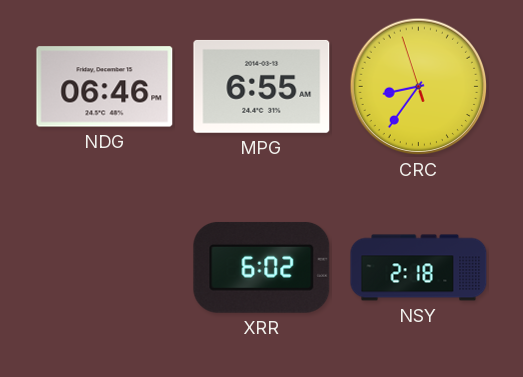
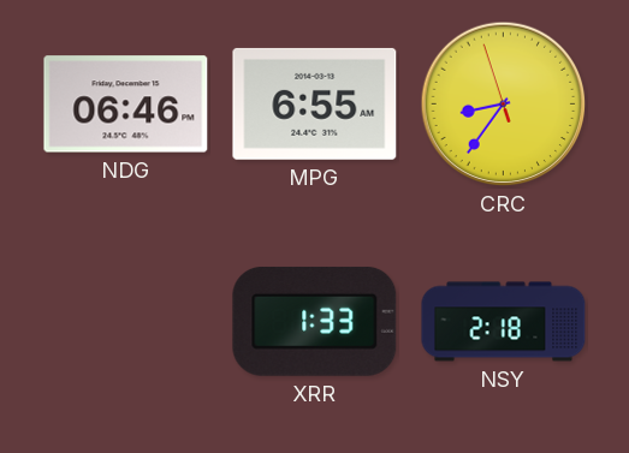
XRR: 6:02 -> 1:33 (315, 321)
